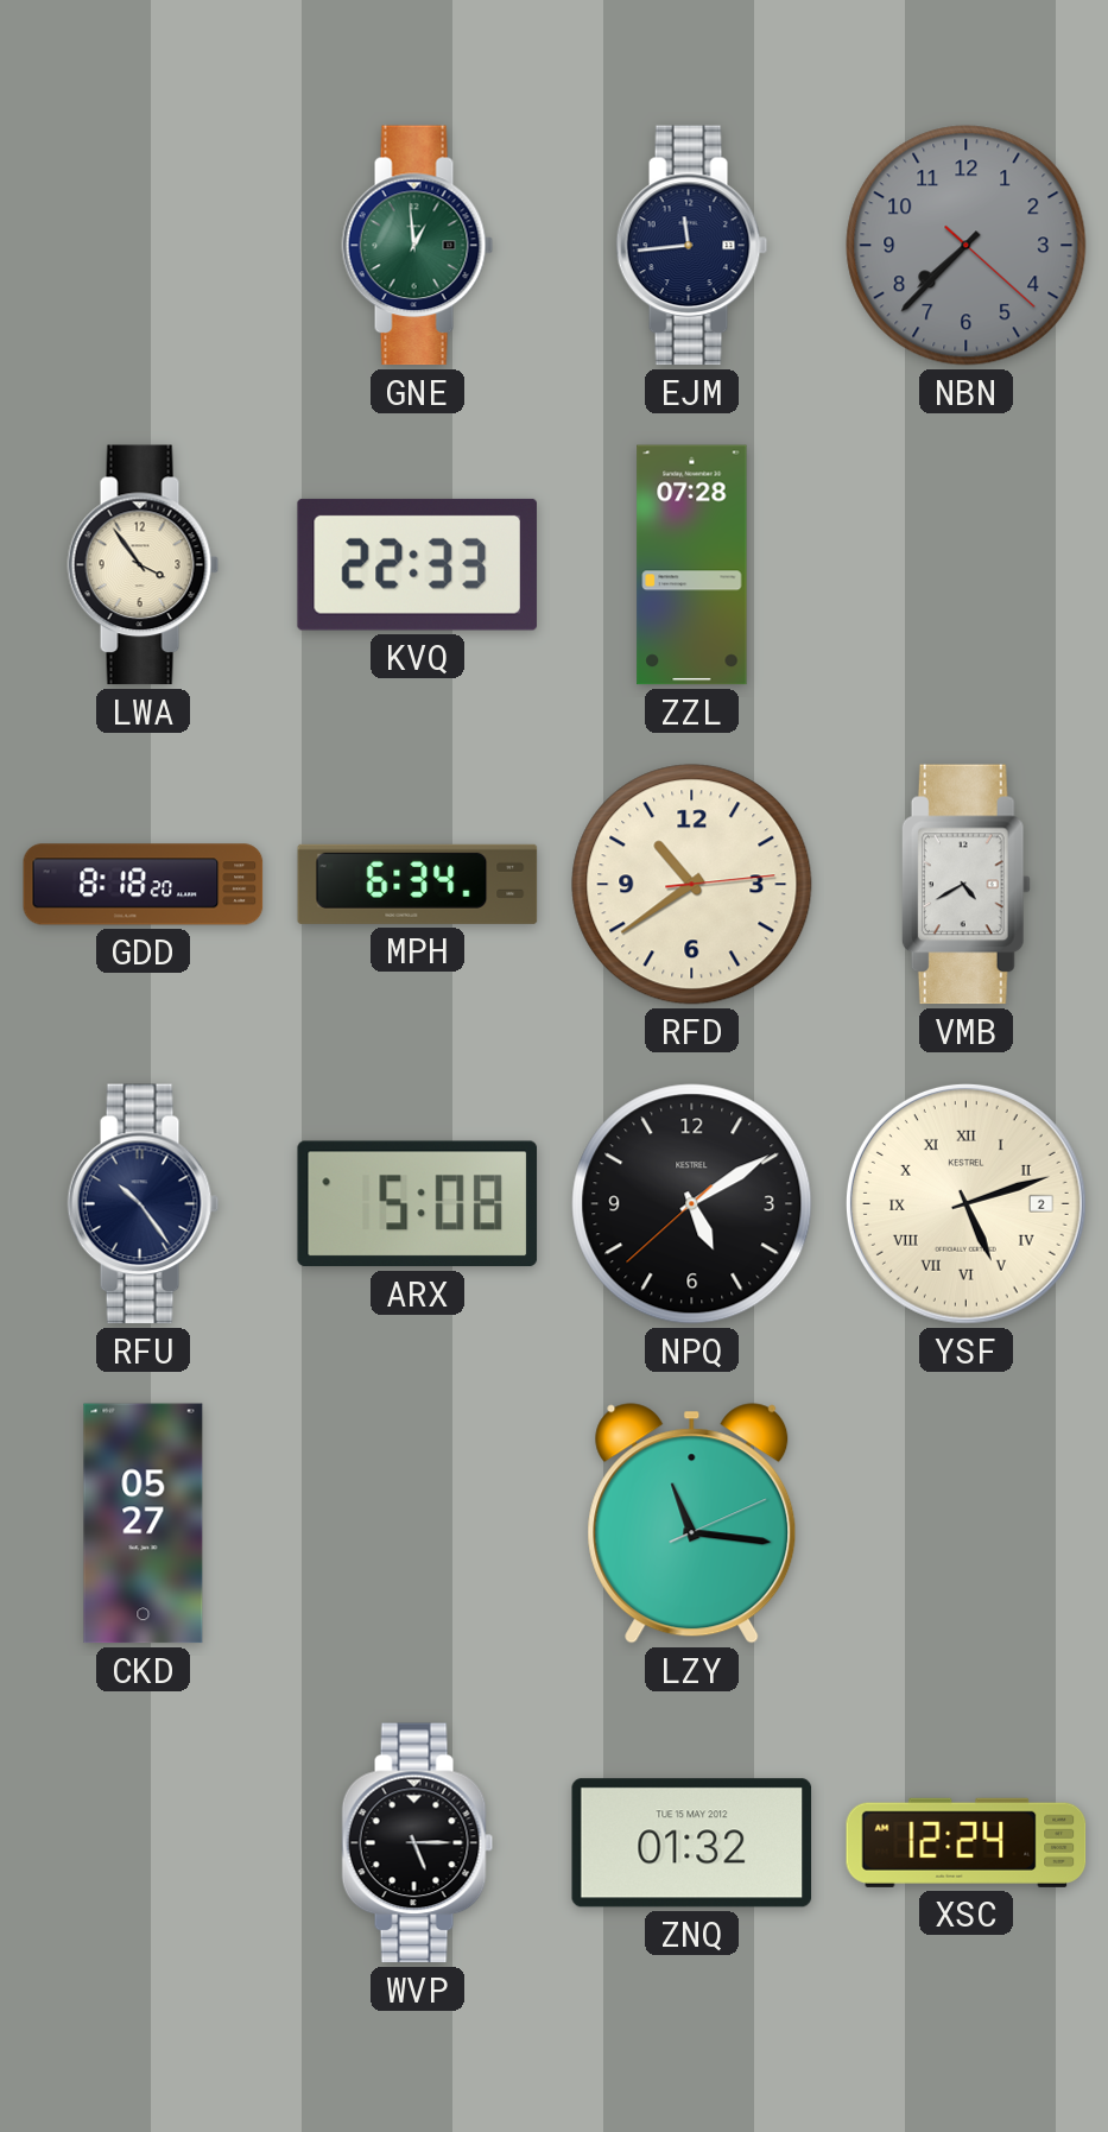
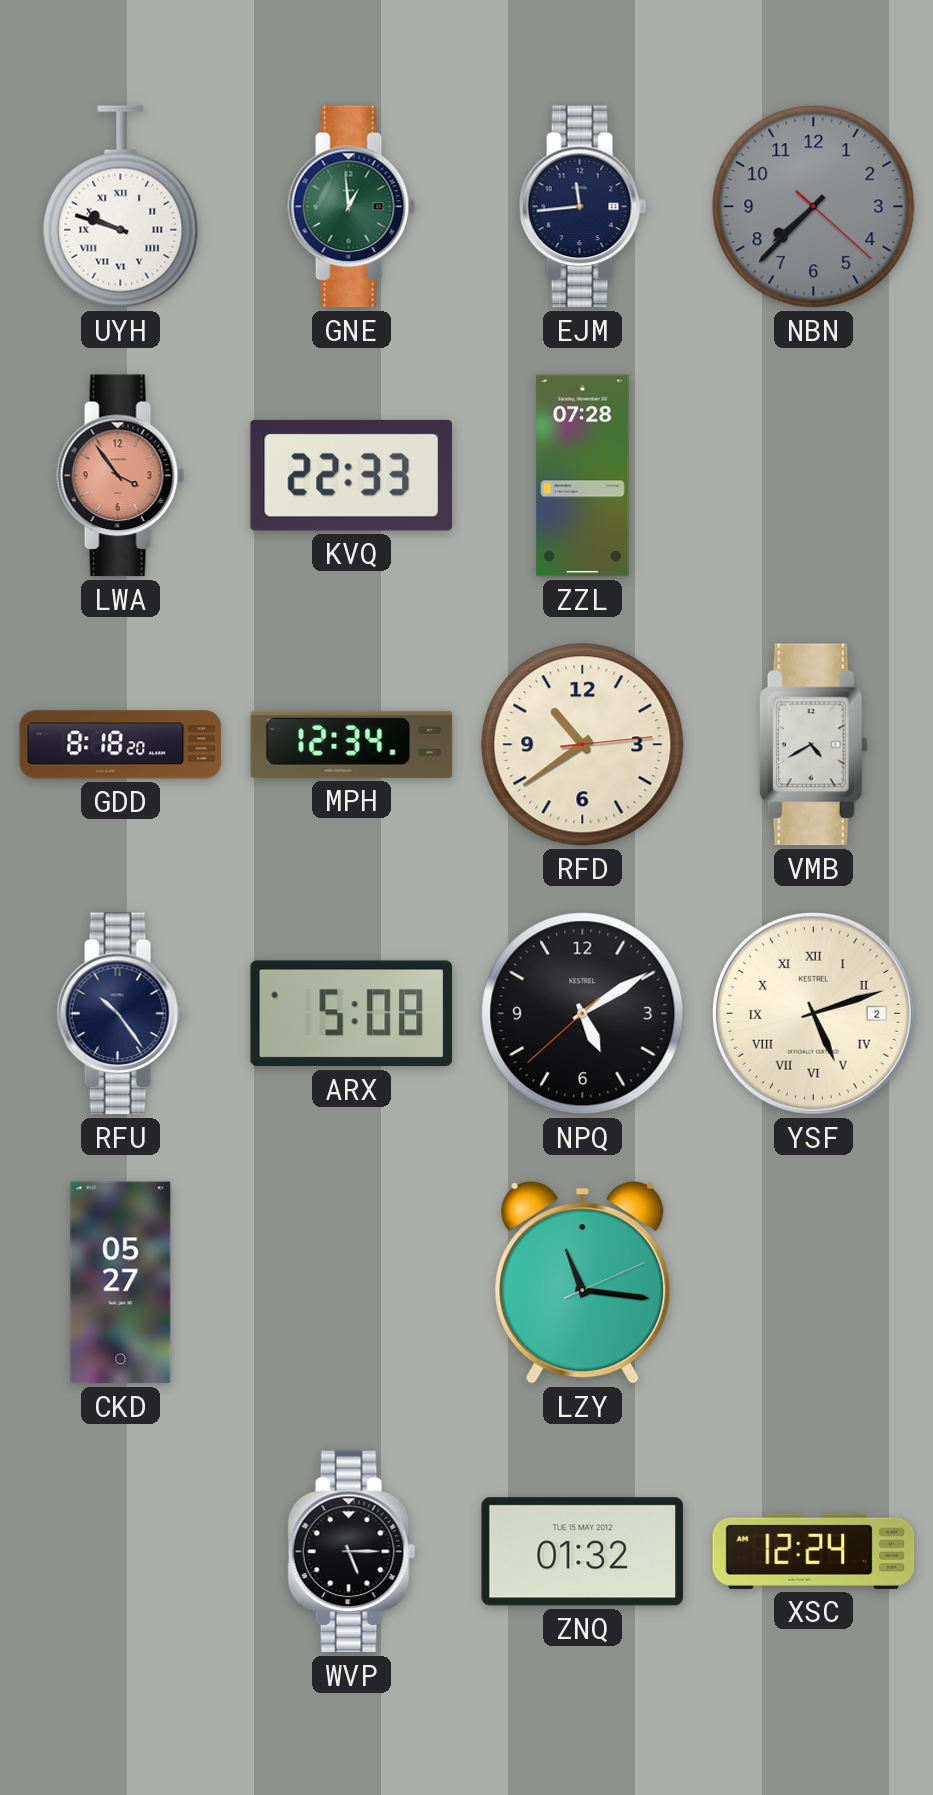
UYH: none -> 9:48 (121, 207)
LWA dial: cream -> salmon (121, 476)
MPH: 6:34 -> 12:34 (352, 744)
